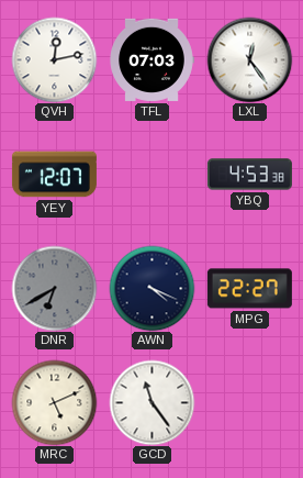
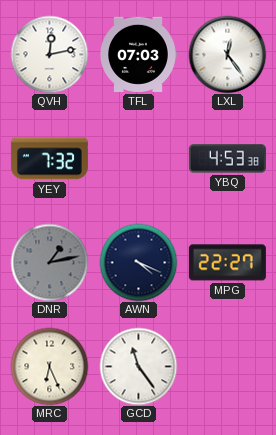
YEY: 12:07 -> 7:32 (49, 159)
DNR: 6:40 -> 1:13 (49, 262)
MRC: 5:11 -> 6:26 (49, 366)
